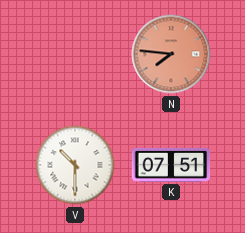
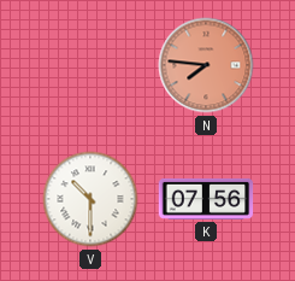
K: 07:51 -> 07:56 (206, 199)
